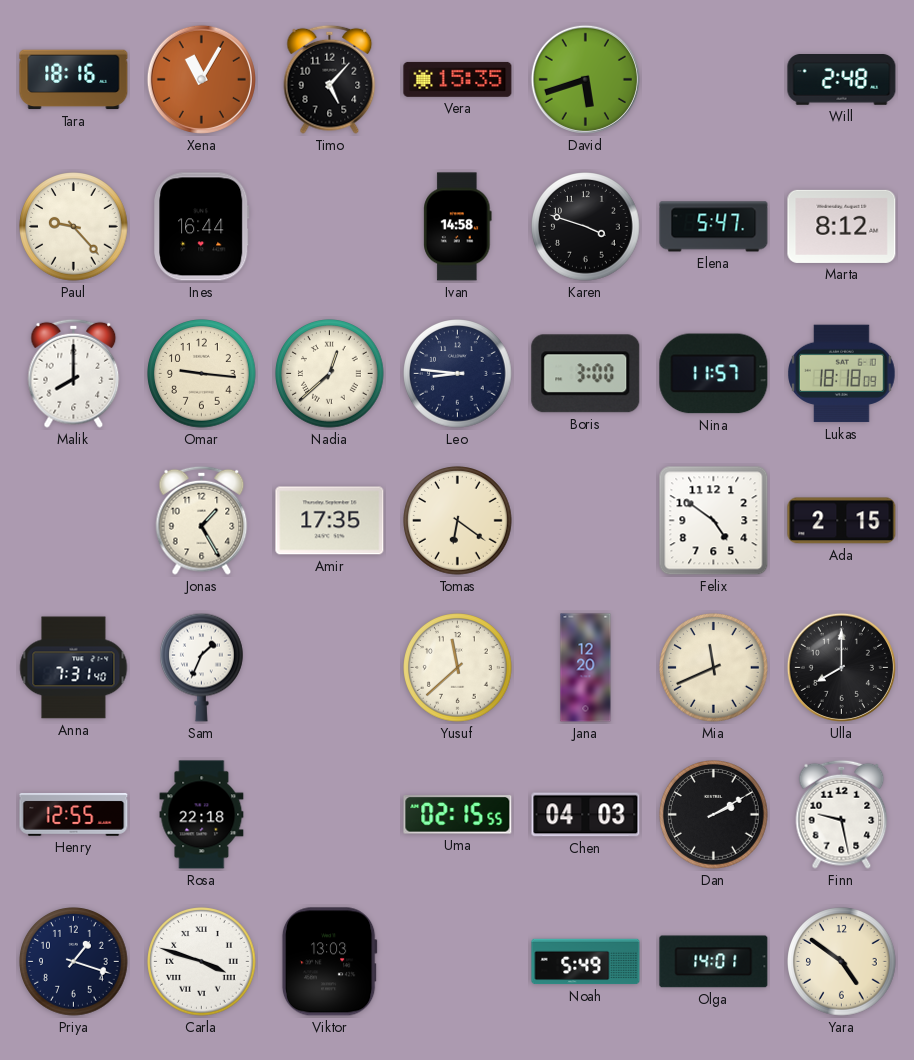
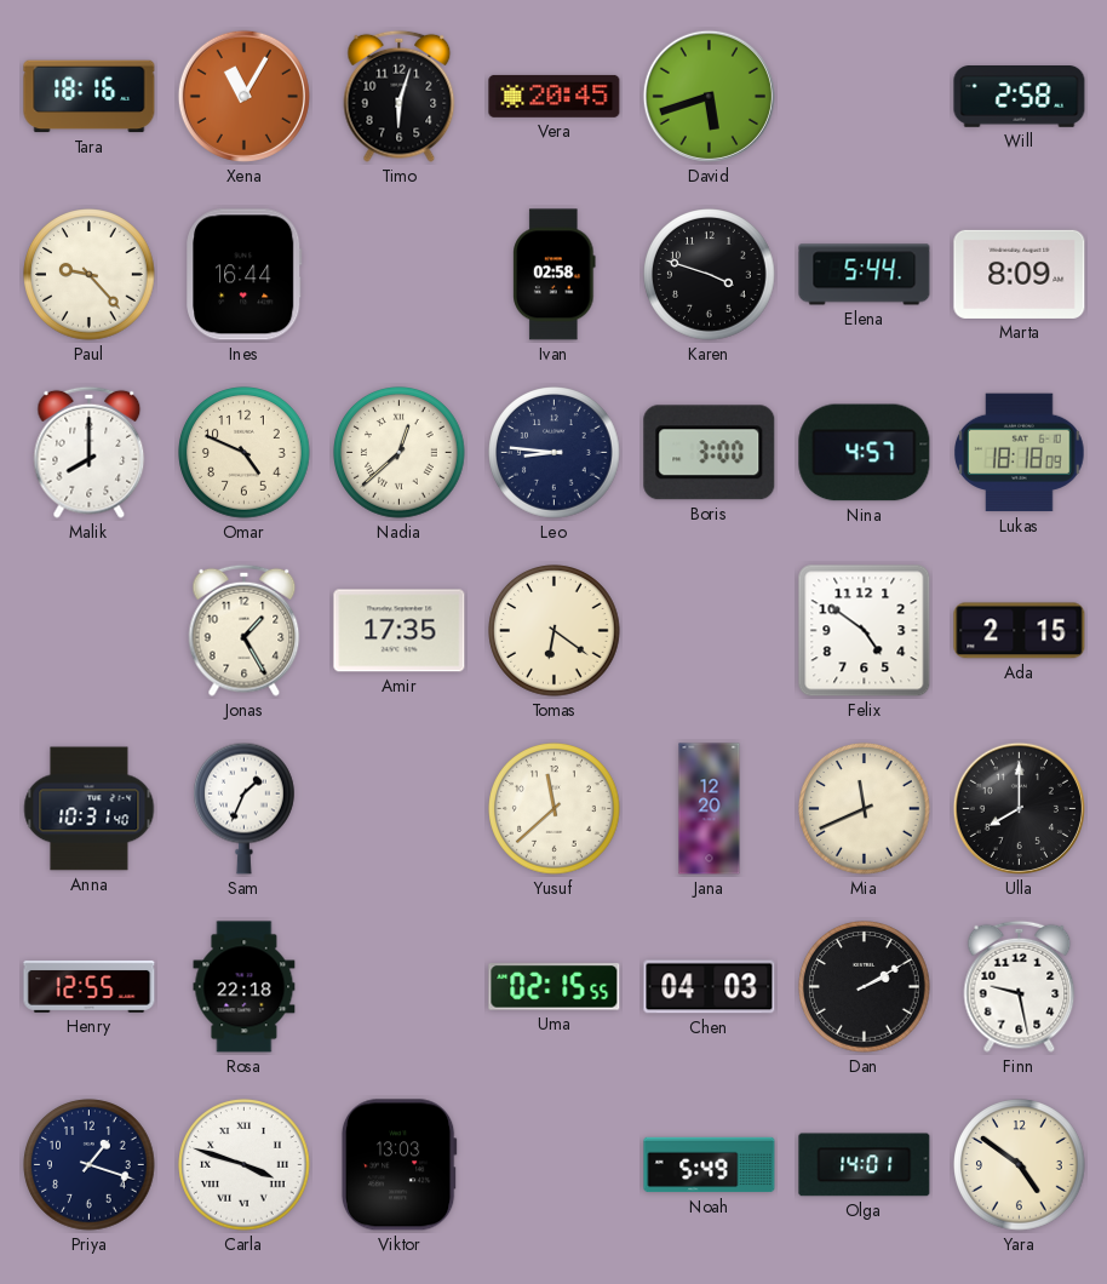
Timo: 5:07 -> 6:03 (400, 96)
Vera: 15:35 -> 20:45 (555, 96)
Will: 2:48 -> 2:58 (1020, 97)
Ivan: 14:58 -> 02:58 (555, 275)
Elena: 5:47 -> 5:44 (865, 275)
Marta: 8:12 -> 8:09 (1020, 274)
Omar: 9:16 -> 4:49 (245, 453)
Nina: 11:57 -> 4:57 (865, 453)
Anna: 7:31 -> 10:31 (90, 809)
